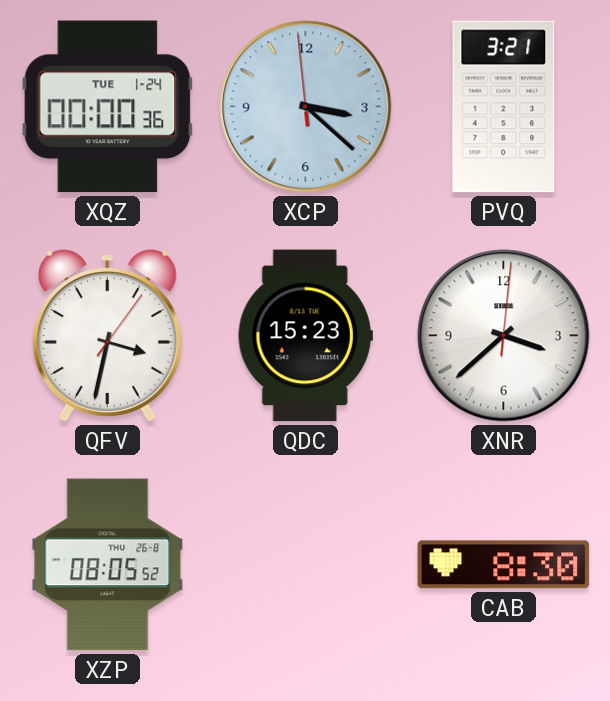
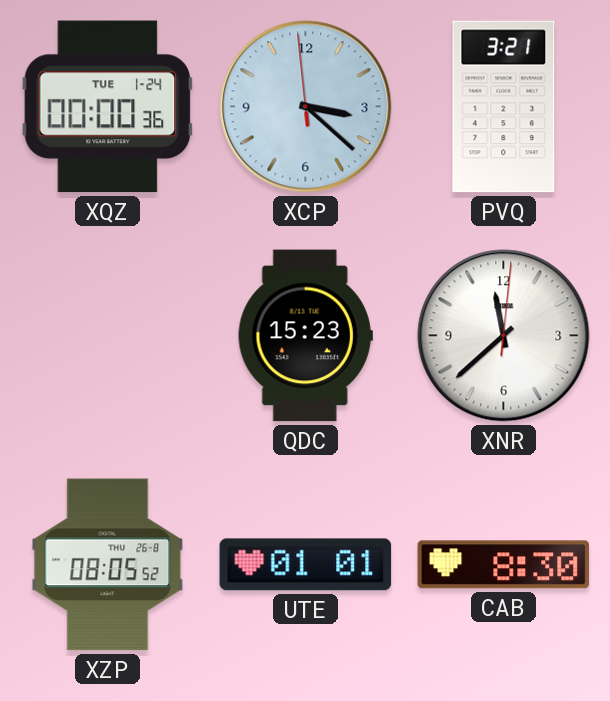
QFV: 3:32 -> none (107, 336)
XNR: 3:38 -> 11:38 (504, 336)
UTE: none -> 01:01 (306, 565)
